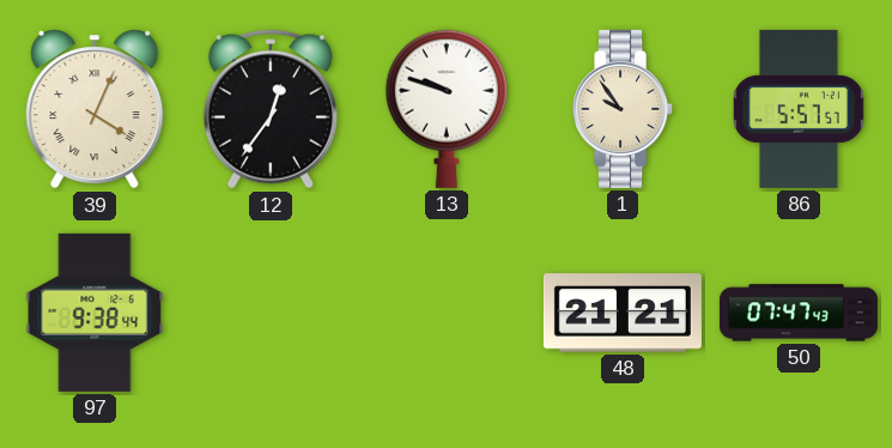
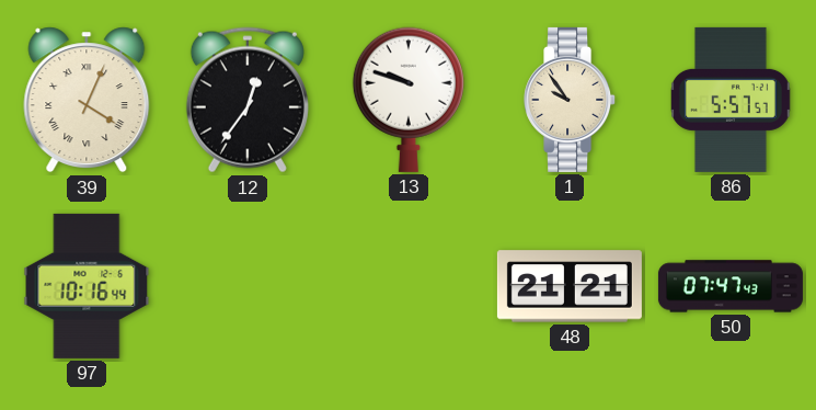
97: 9:38 -> 10:16 (87, 286)
